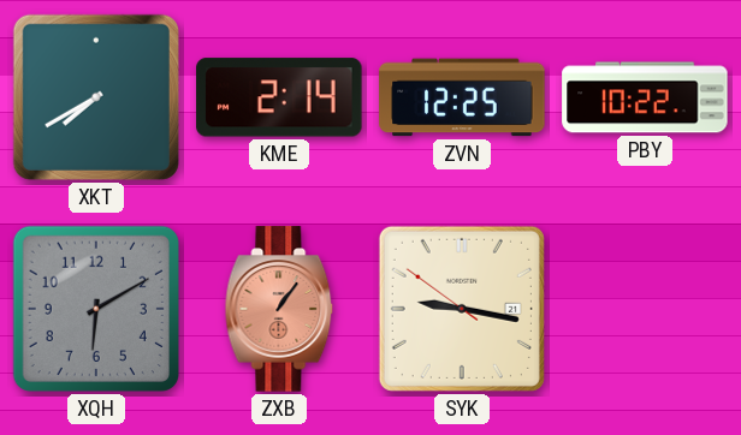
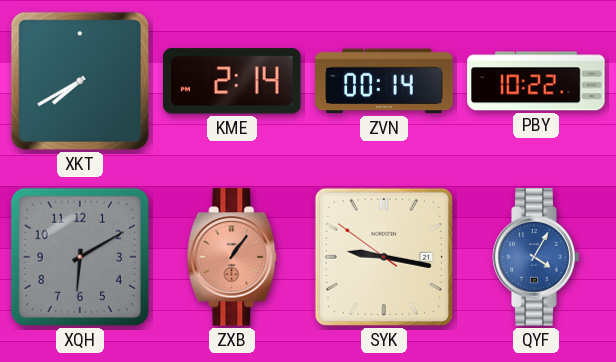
ZVN: 12:25 -> 00:14 (384, 81)
QYF: none -> 4:05 (536, 257)
